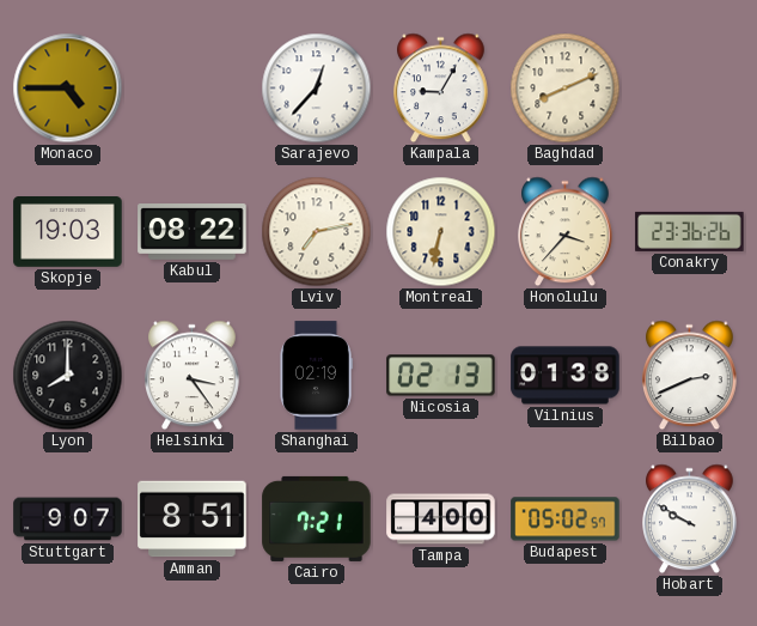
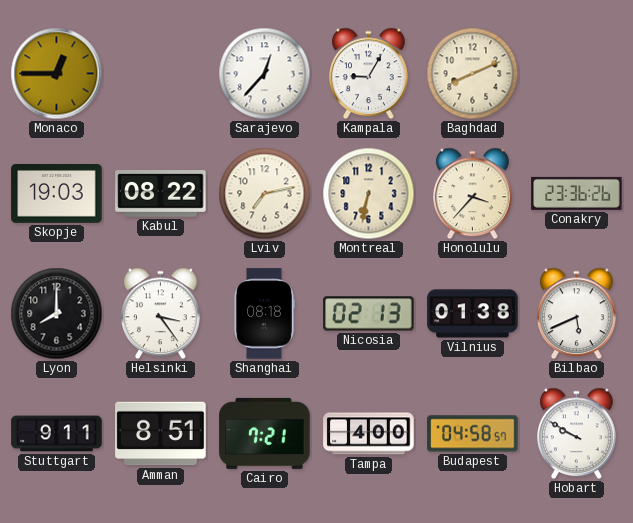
Monaco: 4:45 -> 12:45 (57, 74)
Shanghai: 02:19 -> 08:18 (264, 314)
Bilbao: 2:41 -> 5:41 (577, 314)
Stuttgart: 9:07 -> 9:11 (57, 434)
Budapest: 05:02 -> 04:58 (473, 434)
